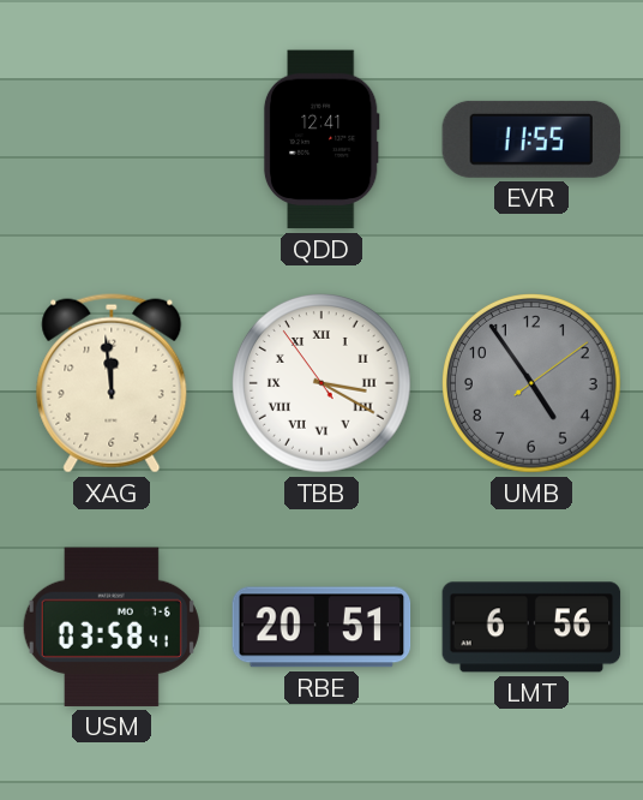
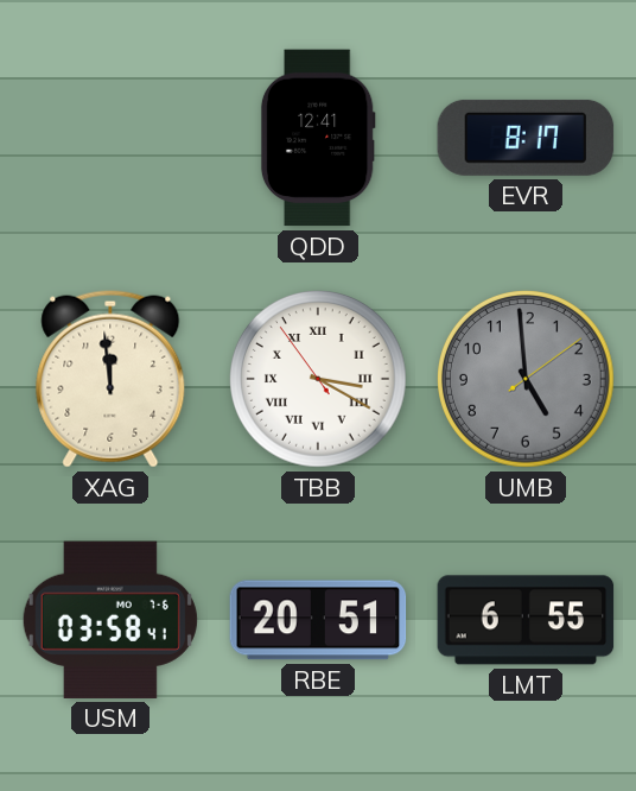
EVR: 11:55 -> 8:17 (526, 138)
UMB: 4:54 -> 4:59 (527, 380)
LMT: 6:56 -> 6:55 (526, 620)
